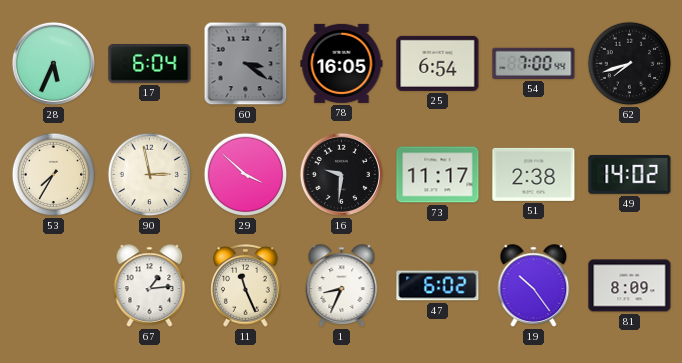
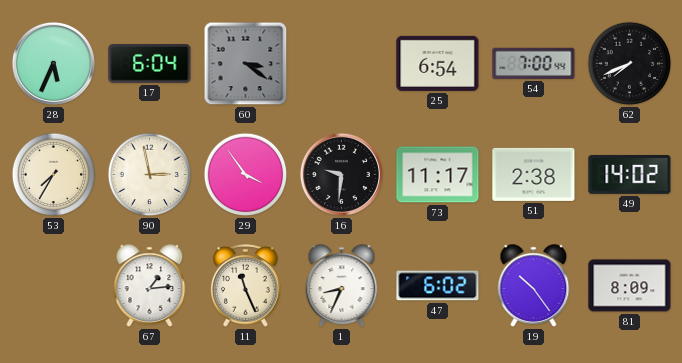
78: 16:05 -> none (342, 63)
62: 7:42 -> 7:41 (630, 64)
29: 3:52 -> 3:54 (246, 175)
